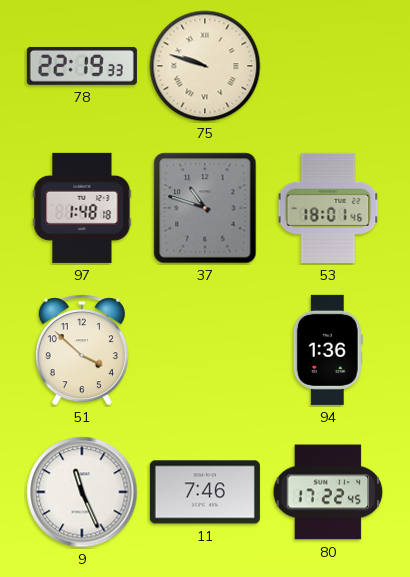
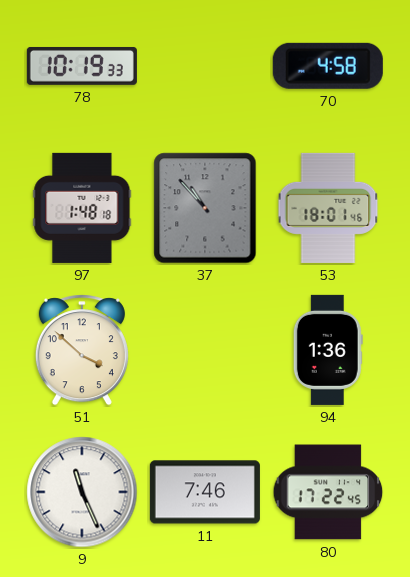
78: 22:19 -> 10:19 (82, 66)
75: 9:48 -> none (205, 66)
70: none -> 4:58 (328, 66)
37: 10:48 -> 10:53 (205, 208)
